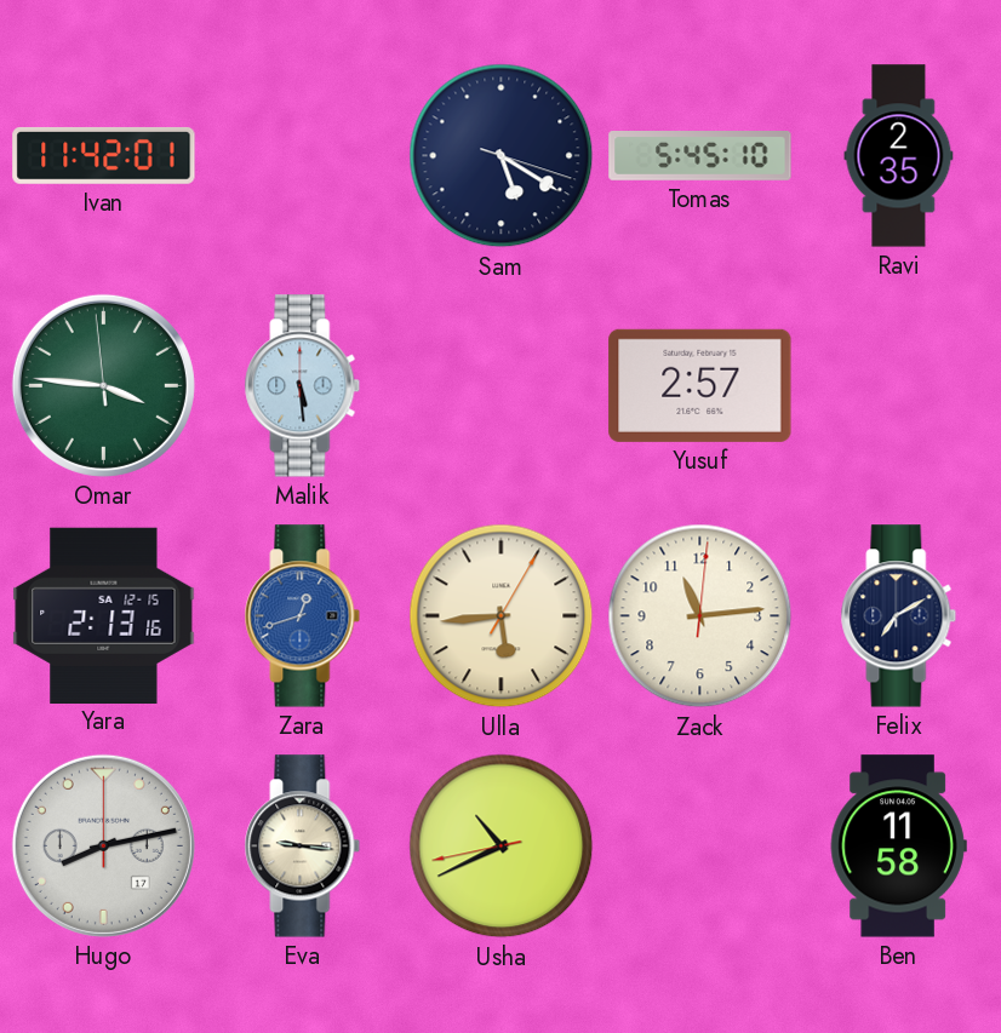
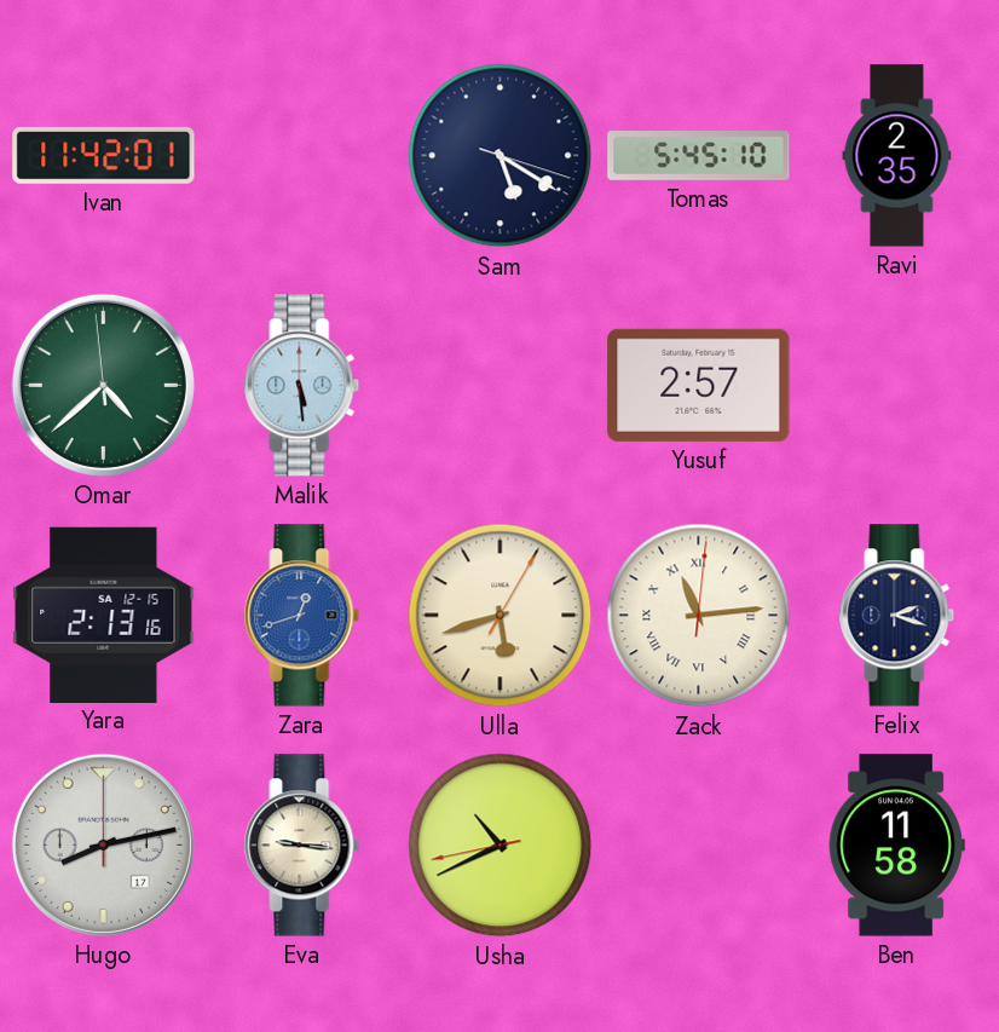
Omar: 3:45 -> 4:37 (103, 385)
Ulla: 5:44 -> 5:42 (501, 616)
Zack numerals: Arabic -> Roman (699, 616)
Felix: 7:10 -> 2:18 (897, 616)
